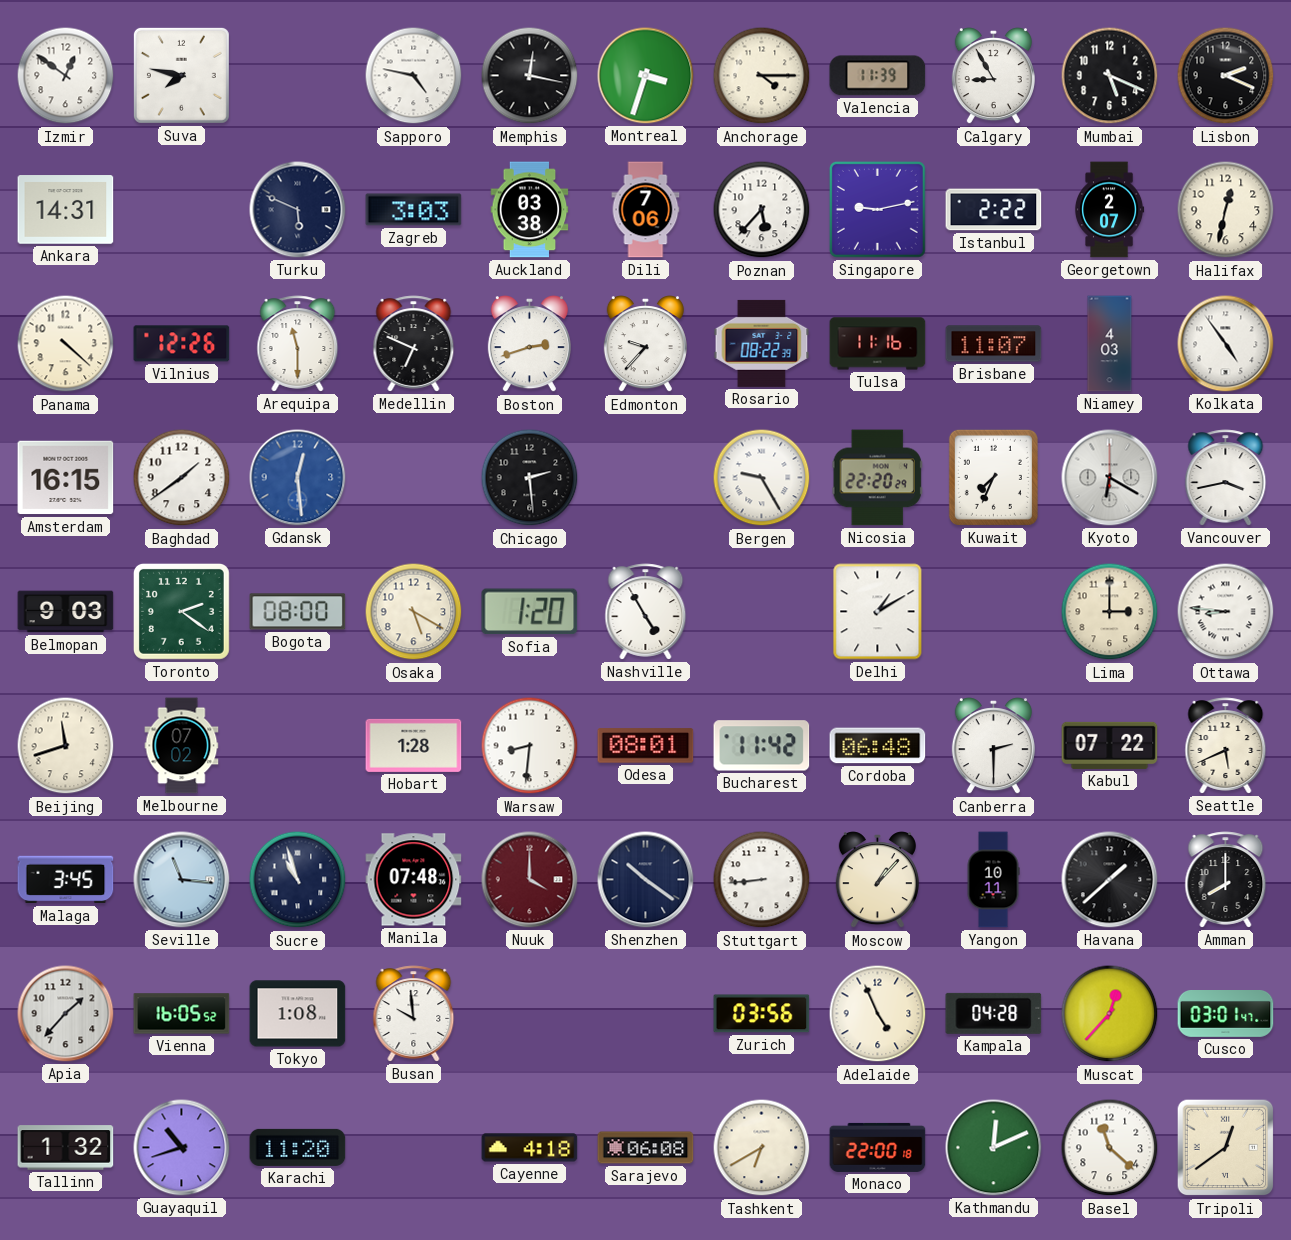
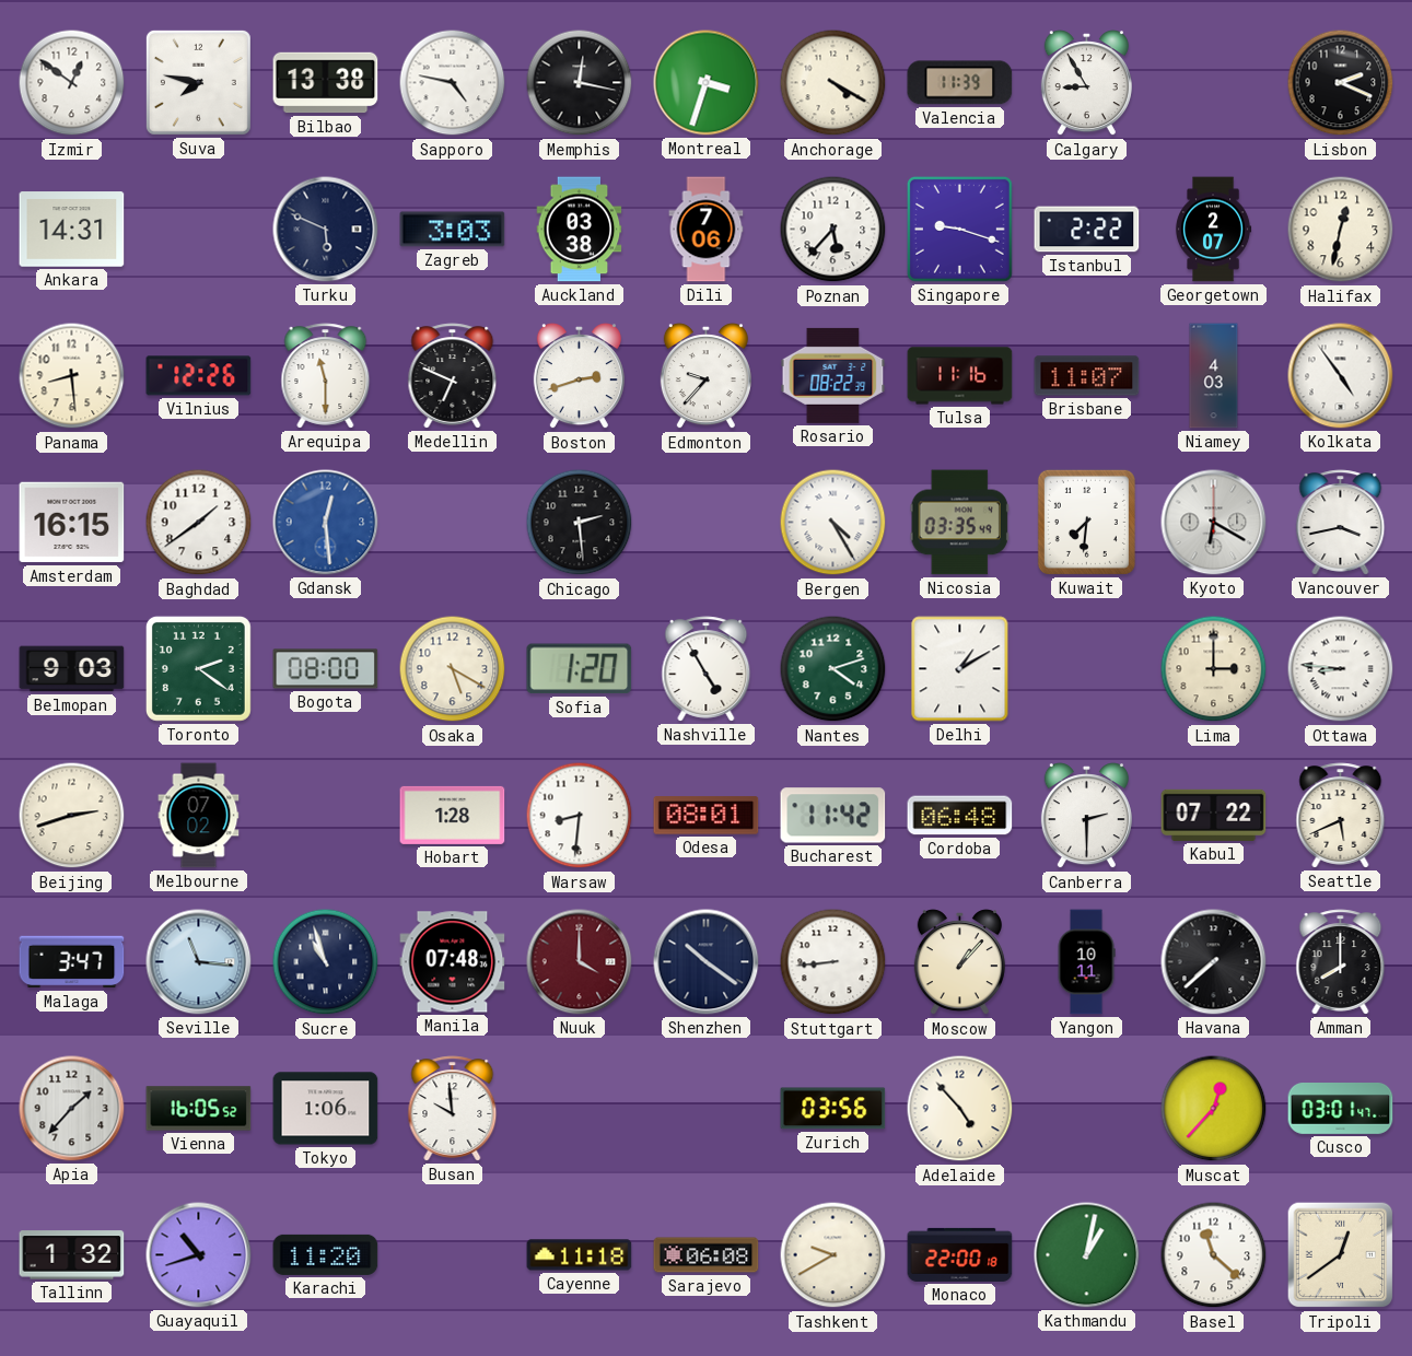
Bilbao: none -> 13:38 (326, 83)
Anchorage: 4:15 -> 4:20 (833, 83)
Mumbai: 5:19 -> none (1110, 76)
Singapore: 9:13 -> 9:18 (959, 229)
Panama: 4:22 -> 8:29 (72, 376)
Bergen: 9:25 -> 4:25 (833, 523)
Nicosia: 22:20 -> 03:35 (959, 523)
Kuwait: 7:34 -> 7:31 (1086, 522)
Nantes: none -> 4:12 (833, 669)
Beijing: 11:42 -> 2:42 (72, 816)
Malaga: 3:45 -> 3:47 (72, 962)
Havana: 1:38 -> 7:38 (1214, 962)
Tokyo: 1:08 -> 1:06 (326, 1109)
Adelaide: 4:56 -> 4:53 (960, 1109)
Kampala: 04:28 -> none (994, 1013)
Cayenne: 4:18 -> 11:18 (580, 1255)
Tashkent: 6:40 -> 9:40 (833, 1255)
Kathmandu: 12:11 -> 1:02 (1087, 1255)
